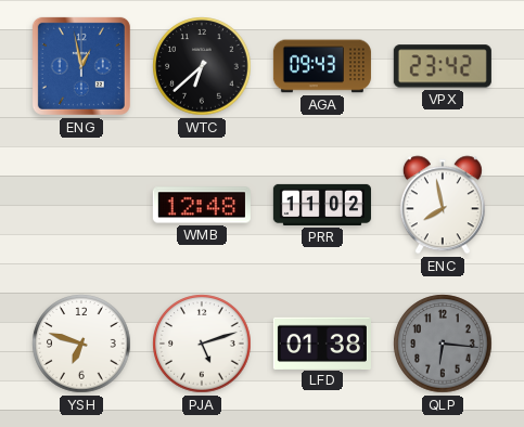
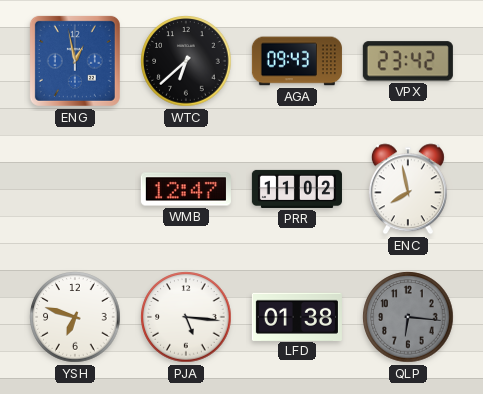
WMB: 12:48 -> 12:47 (186, 189)
PJA: 5:12 -> 5:16 (186, 317)
